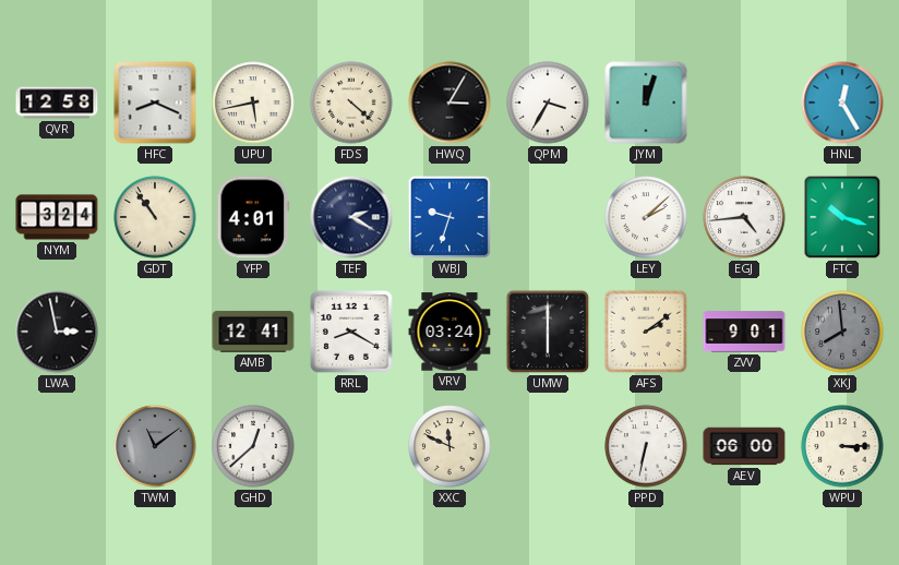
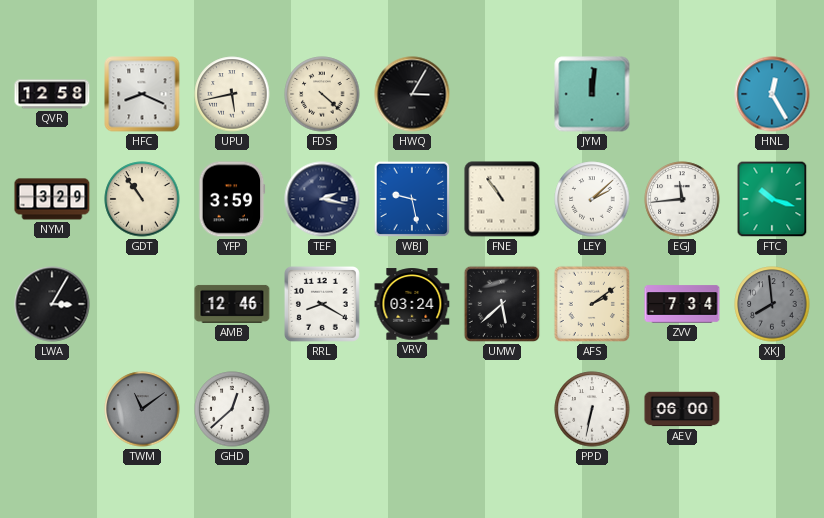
QPM: 3:35 -> none (548, 103)
JYM: 12:03 -> 12:01 (592, 94)
NYM: 3:24 -> 3:29 (52, 199)
YFP: 4:01 -> 3:59 (232, 199)
TEF: 2:20 -> 2:17 (322, 199)
WBJ: 9:33 -> 9:28 (412, 199)
FNE: none -> 10:54 (502, 199)
EGJ: 4:44 -> 11:44 (682, 199)
LWA: 2:58 -> 3:05 (52, 304)
AMB: 12:41 -> 12:46 (232, 304)
UMW: 6:00 -> 5:38 (502, 304)
ZVV: 9:01 -> 7:34 (682, 304)
XXC: 11:49 -> none (449, 446)
WPU: 3:15 -> none (842, 446)
